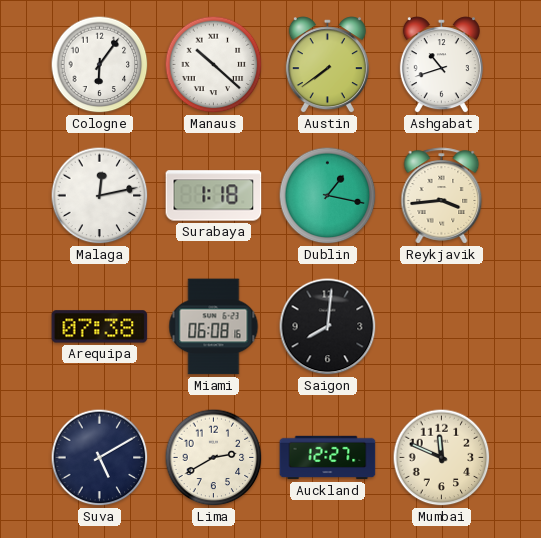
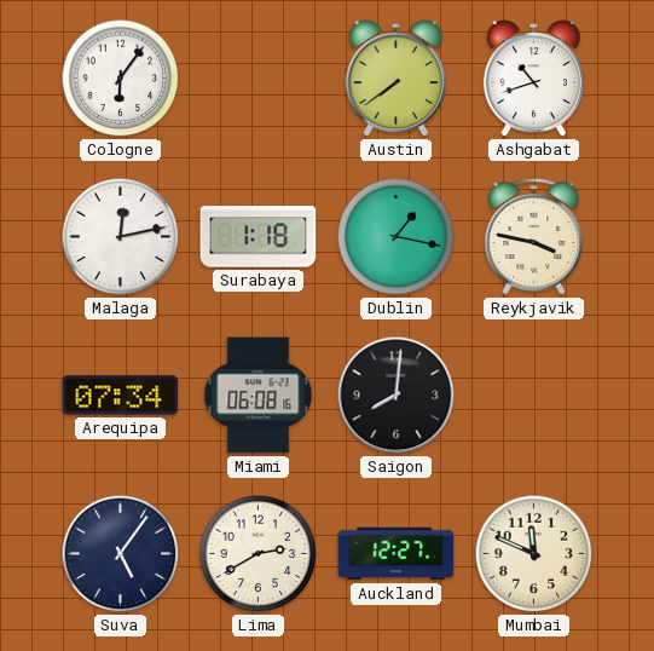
Manaus: 10:22 -> none (214, 65)
Reykjavik: 3:44 -> 3:47 (534, 237)
Arequipa: 07:38 -> 07:34 (121, 396)
Suva: 5:10 -> 5:06 (121, 554)
